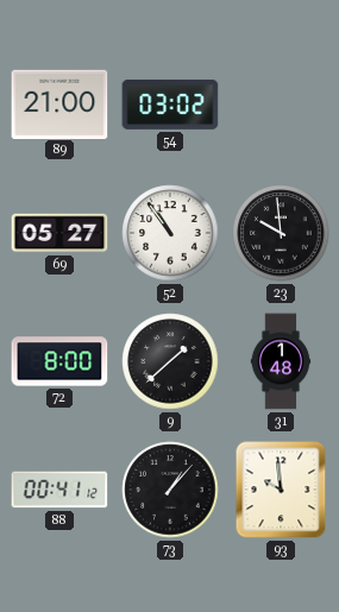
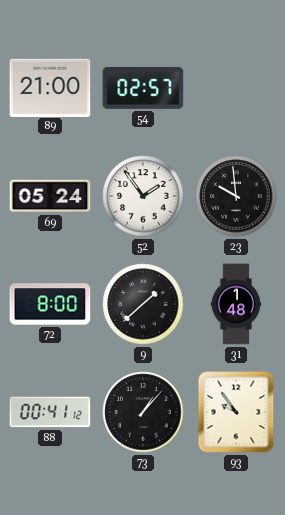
54: 03:02 -> 02:57 (143, 88)
69: 05:27 -> 05:24 (50, 196)
52: 10:54 -> 1:54 (143, 196)
93: 9:59 -> 9:54 (236, 412)
